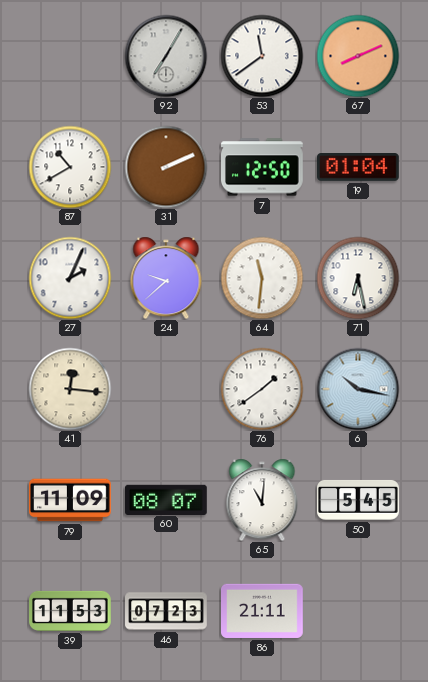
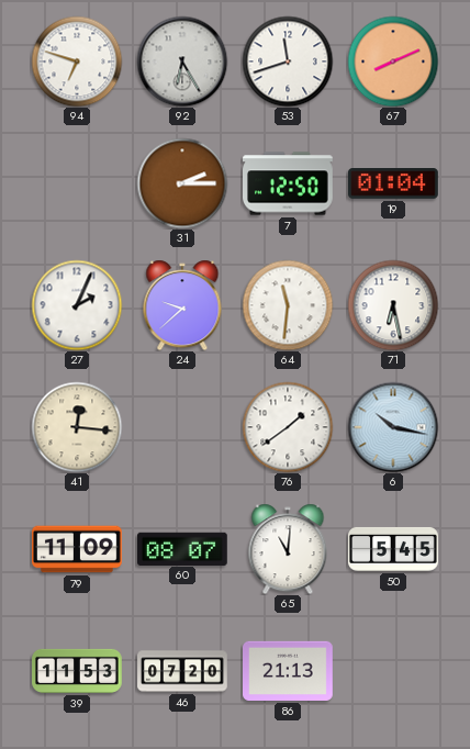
94: none -> 6:48 (77, 62)
92: 7:05 -> 6:25 (182, 62)
53: 11:39 -> 11:42 (288, 62)
87: 10:40 -> none (70, 167)
31: 2:11 -> 2:15 (182, 183)
46: 07:23 -> 07:20 (182, 671)
86: 21:11 -> 21:13 (289, 671)
